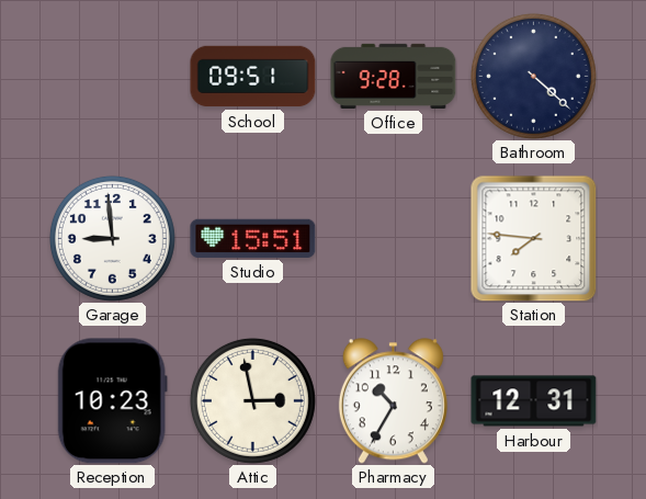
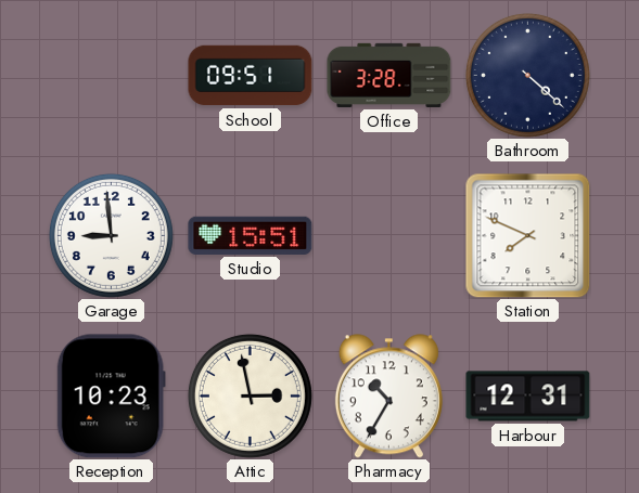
Office: 9:28 -> 3:28 (389, 75)
Station: 7:46 -> 7:49 (528, 236)
